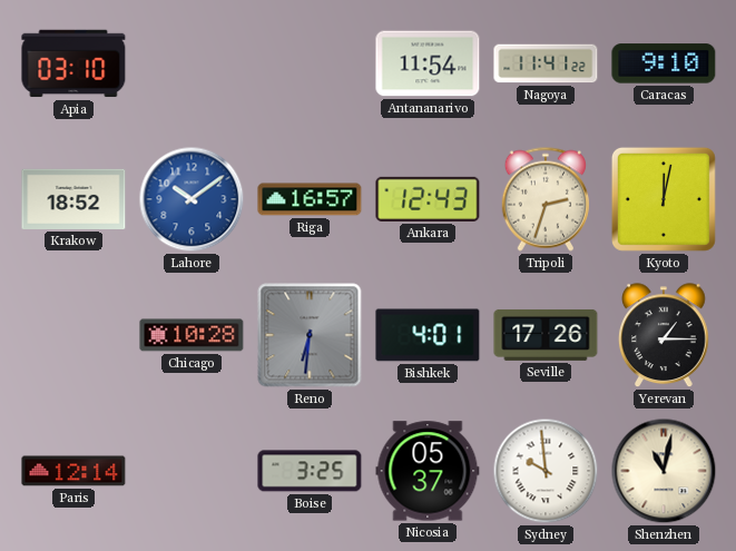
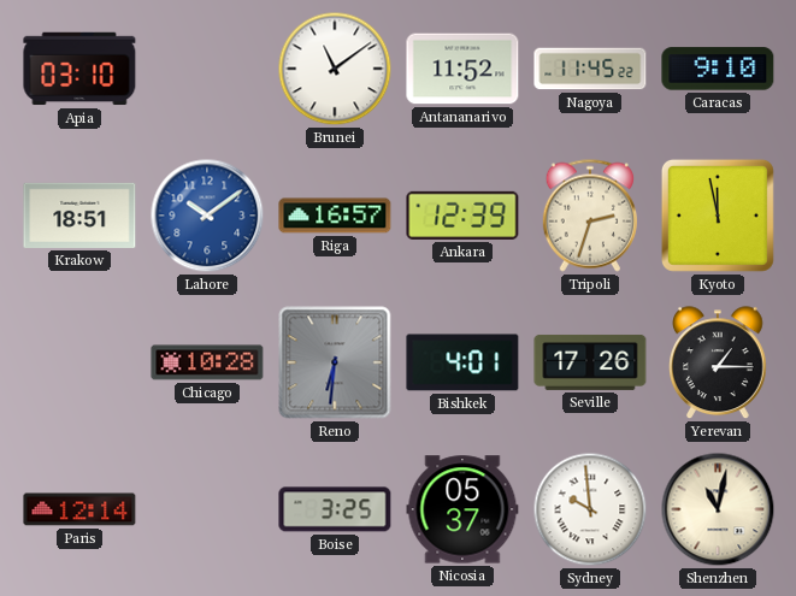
Brunei: none -> 11:09 (335, 69)
Antananarivo: 11:54 -> 11:52 (462, 69)
Nagoya: 11:41 -> 11:45 (590, 69)
Krakow: 18:52 -> 18:51 (79, 216)
Ankara: 12:43 -> 12:39 (462, 216)
Kyoto: 12:02 -> 11:58 (718, 216)
